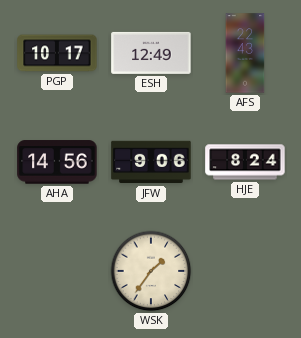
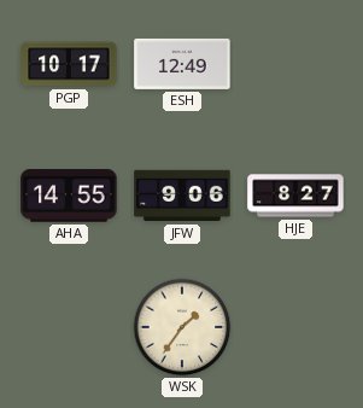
AFS: 22:43 -> none (245, 53)
AHA: 14:56 -> 14:55 (69, 196)
HJE: 8:24 -> 8:27 (295, 196)
